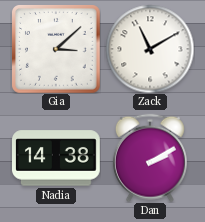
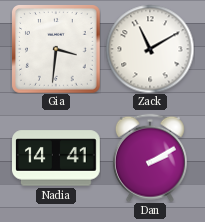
Gia: 3:08 -> 3:31 (56, 49)
Nadia: 14:38 -> 14:41 (57, 158)
